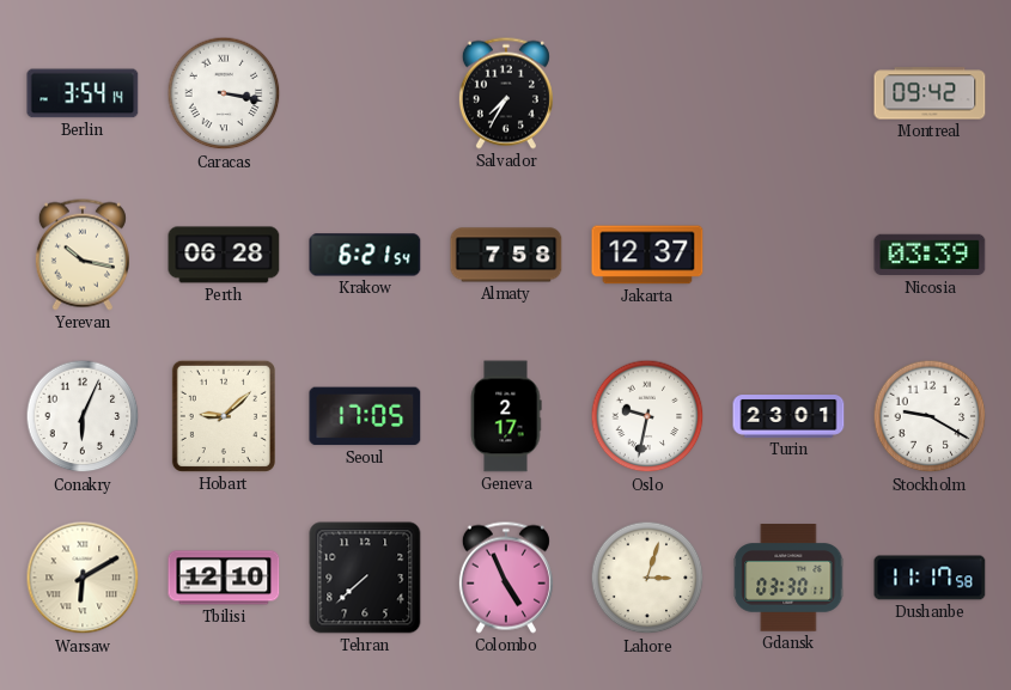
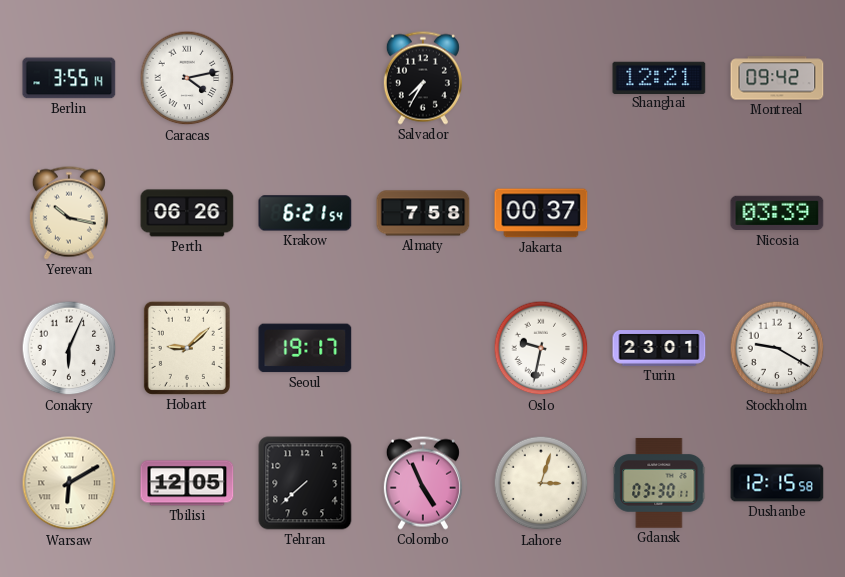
Berlin: 3:54 -> 3:55 (69, 78)
Caracas: 3:17 -> 4:13 (187, 78)
Shanghai: none -> 12:21 (659, 77)
Perth: 06:28 -> 06:26 (187, 213)
Jakarta: 12:37 -> 00:37 (541, 213)
Seoul: 17:05 -> 19:17 (305, 348)
Geneva: 2:17 -> none (506, 416)
Tbilisi: 12:10 -> 12:05 (187, 483)
Dushanbe: 11:17 -> 12:15 (777, 483)
